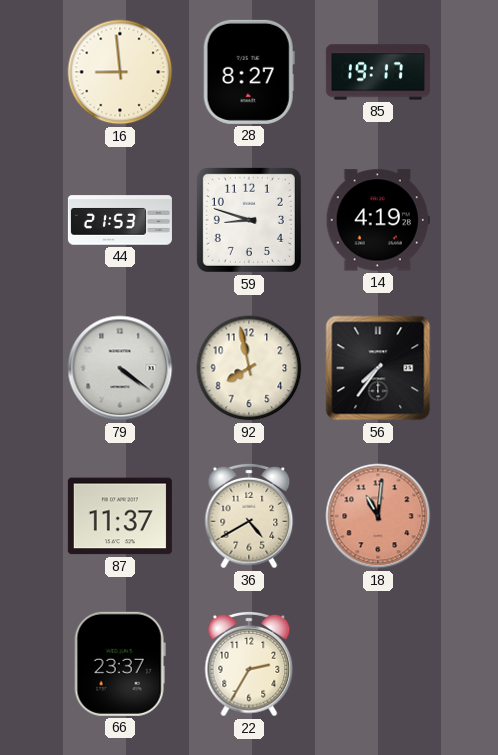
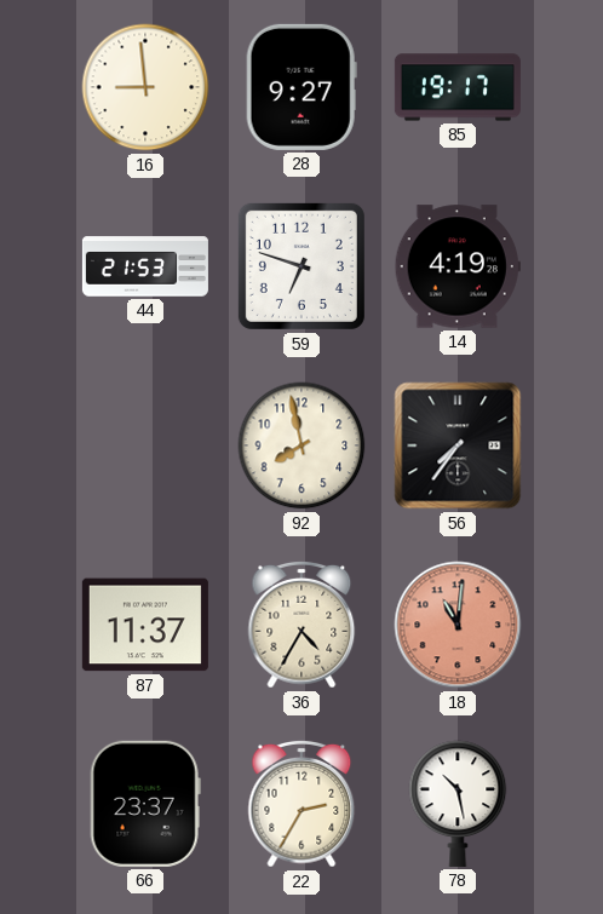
28: 8:27 -> 9:27 (301, 87)
59: 8:48 -> 6:48 (301, 266)
79: 4:21 -> none (120, 368)
36: 4:40 -> 4:35 (301, 625)
78: none -> 10:28 (458, 804)
